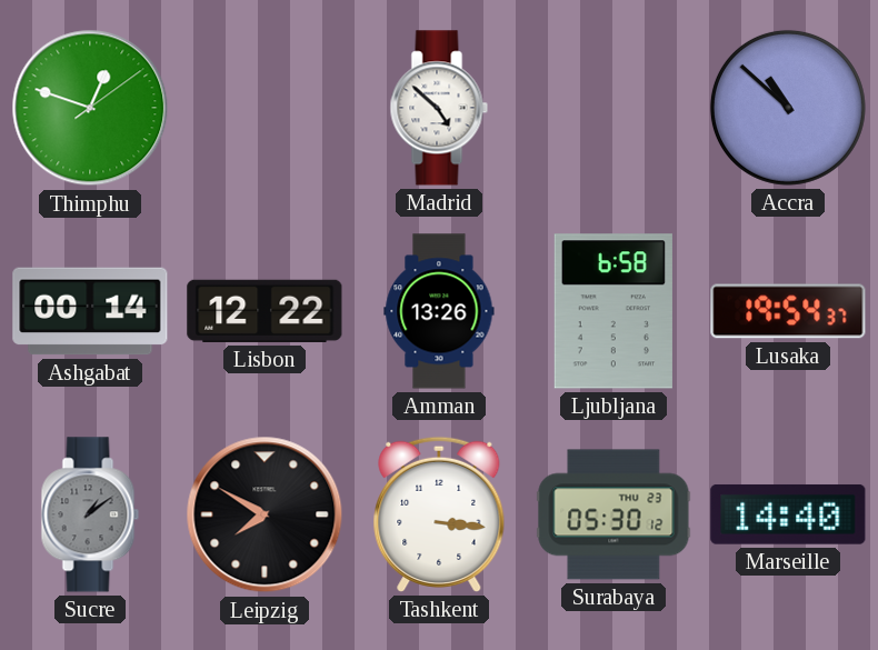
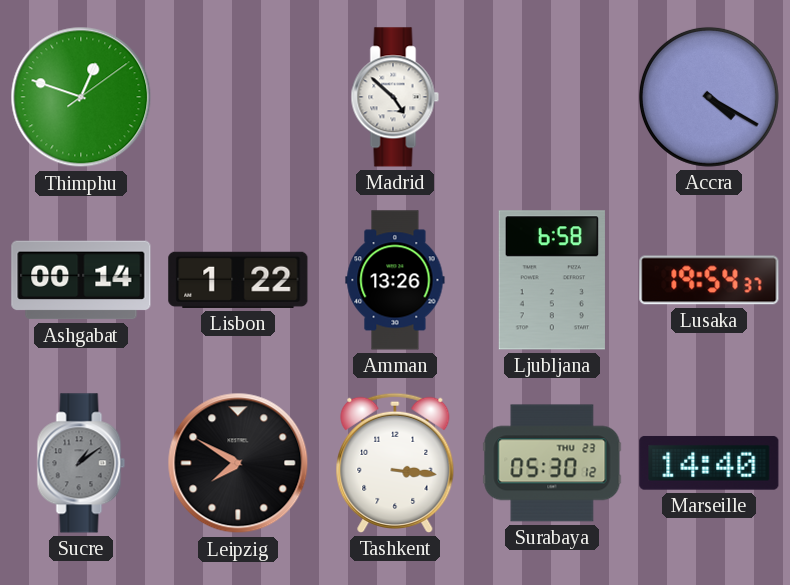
Accra: 10:52 -> 4:20 (709, 97)
Lisbon: 12:22 -> 1:22 (238, 280)
